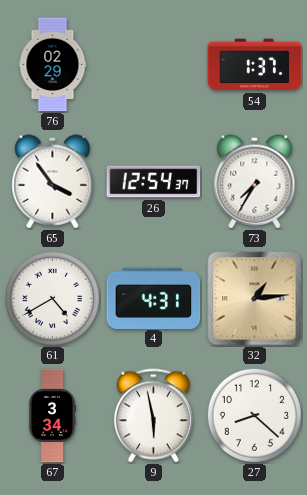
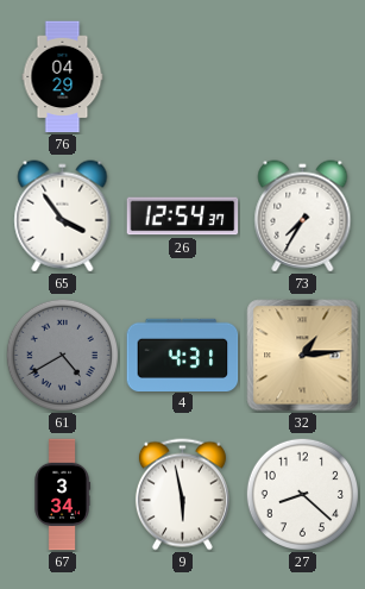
76: 02:29 -> 04:29 (63, 77)
54: 1:37 -> none (255, 65)
61 dial: white -> grey (62, 355)
